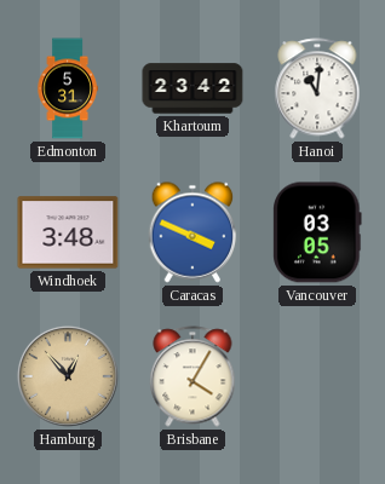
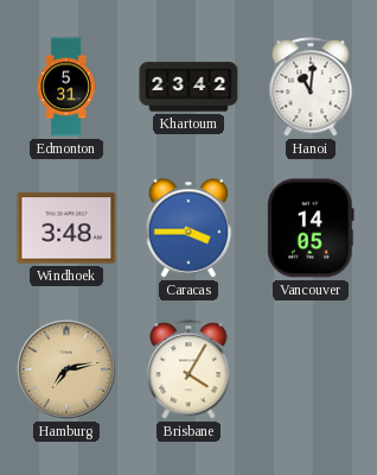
Caracas: 3:49 -> 3:45 (188, 228)
Vancouver: 03:05 -> 14:05 (311, 228)
Hamburg: 12:53 -> 7:13 (66, 370)
